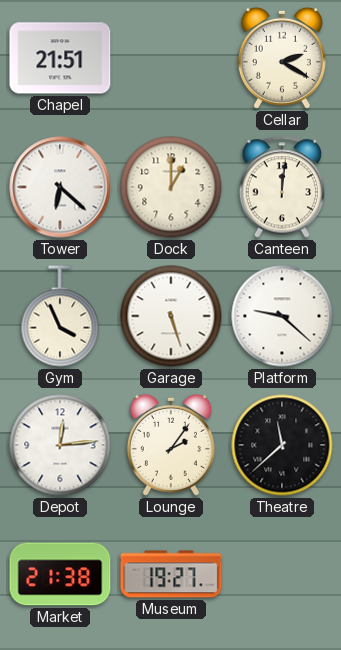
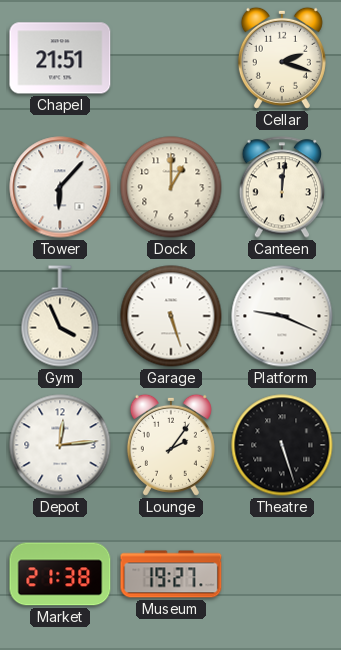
Cellar: 2:20 -> 2:18 (282, 58)
Tower: 6:22 -> 6:07 (60, 187)
Platform: 9:22 -> 9:19 (282, 316)
Theatre: 11:38 -> 5:27 (282, 445)
